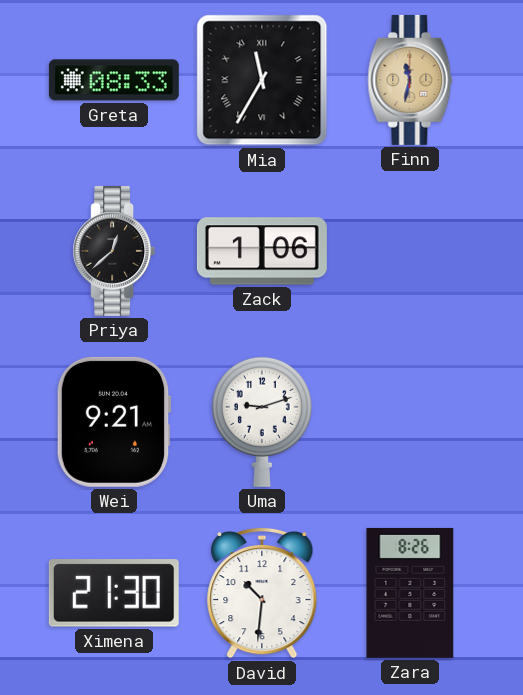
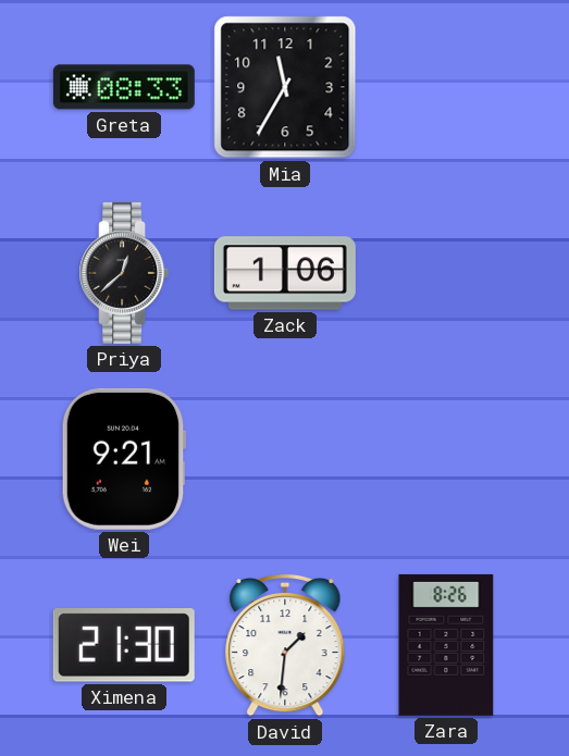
Mia numerals: Roman -> Arabic (285, 87)
Finn: 11:32 -> none (410, 80)
Uma: 9:12 -> none (262, 422)
David: 10:31 -> 1:31 (285, 645)
